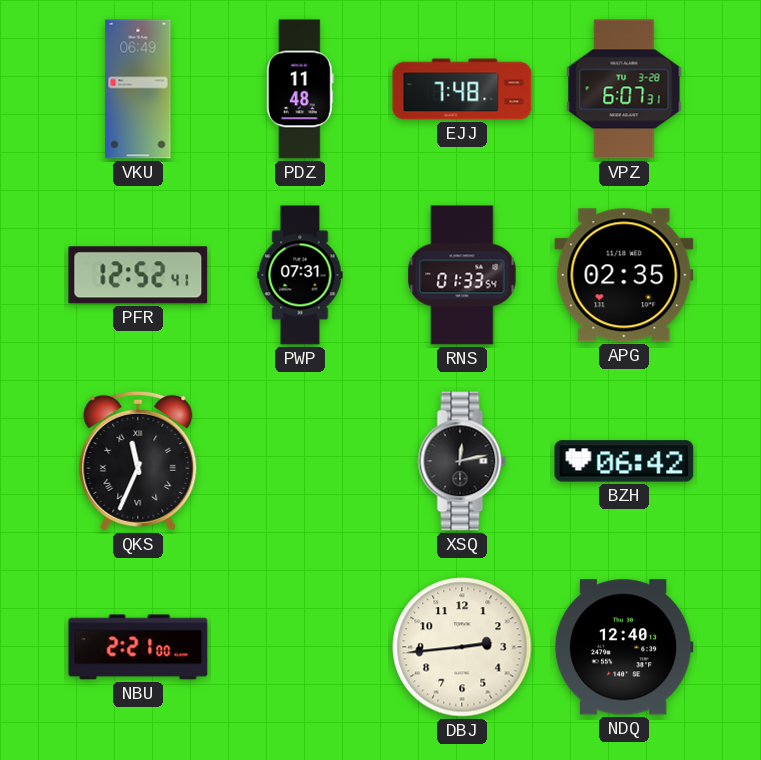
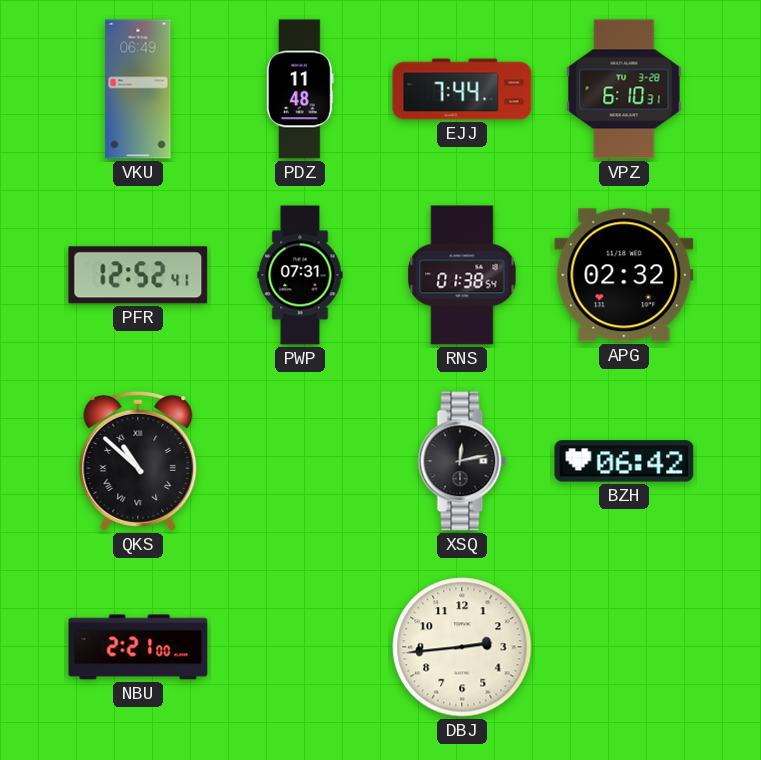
EJJ: 7:48 -> 7:44 (462, 89)
VPZ: 6:07 -> 6:10 (624, 89)
RNS: 01:33 -> 01:38 (462, 275)
APG: 02:35 -> 02:32 (624, 275)
QKS: 11:34 -> 10:52 (138, 461)
NDQ: 12:40 -> none (624, 647)
